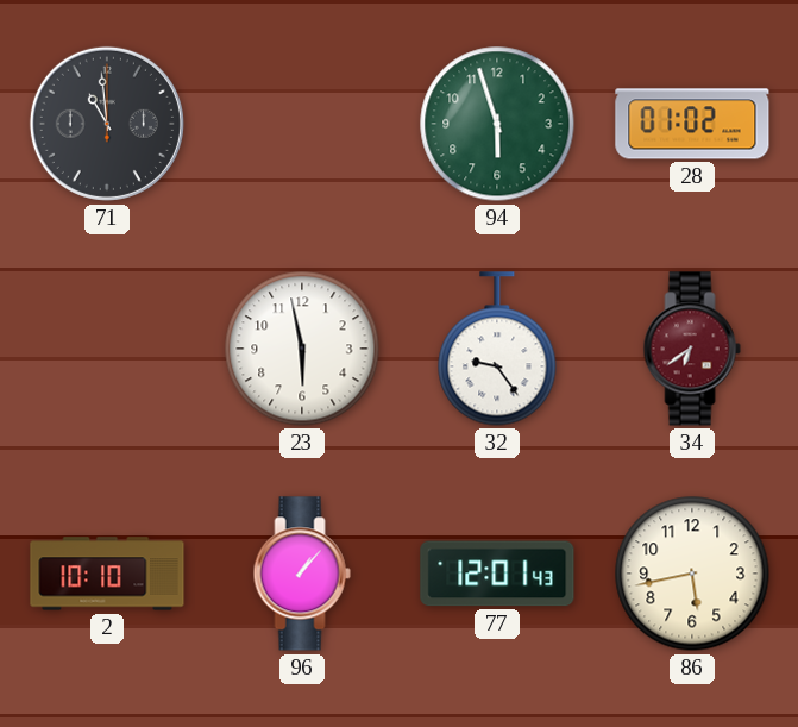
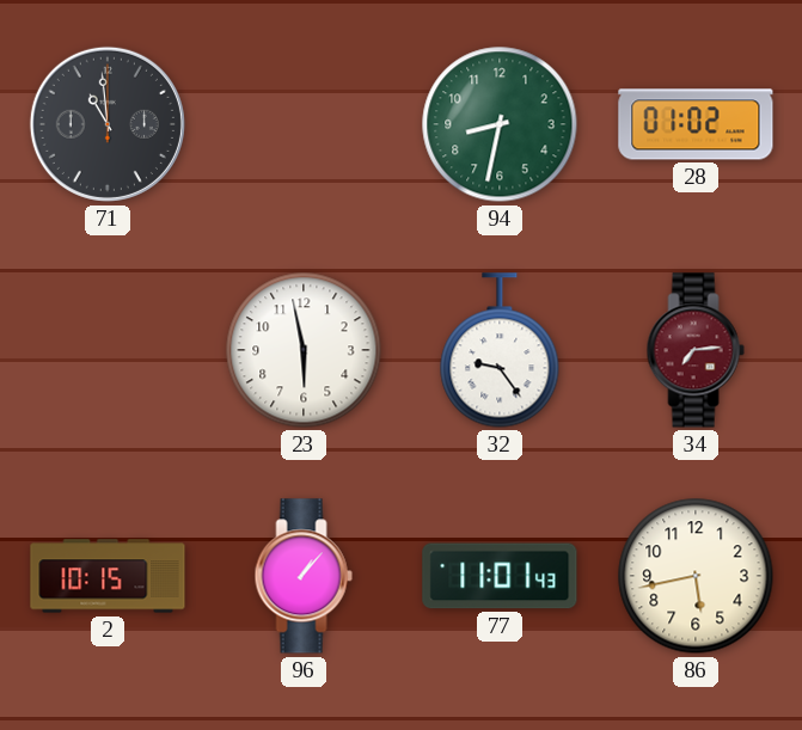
94: 5:57 -> 8:32 (500, 124)
34: 6:39 -> 7:14 (696, 350)
2: 10:10 -> 10:15 (108, 576)
77: 12:01 -> 11:01 (500, 576)
